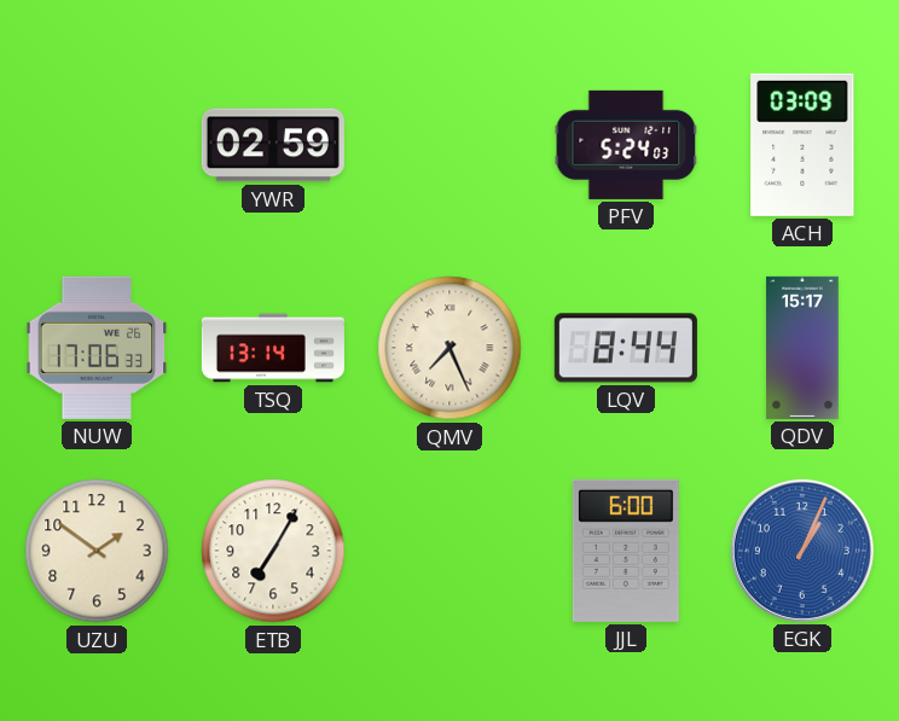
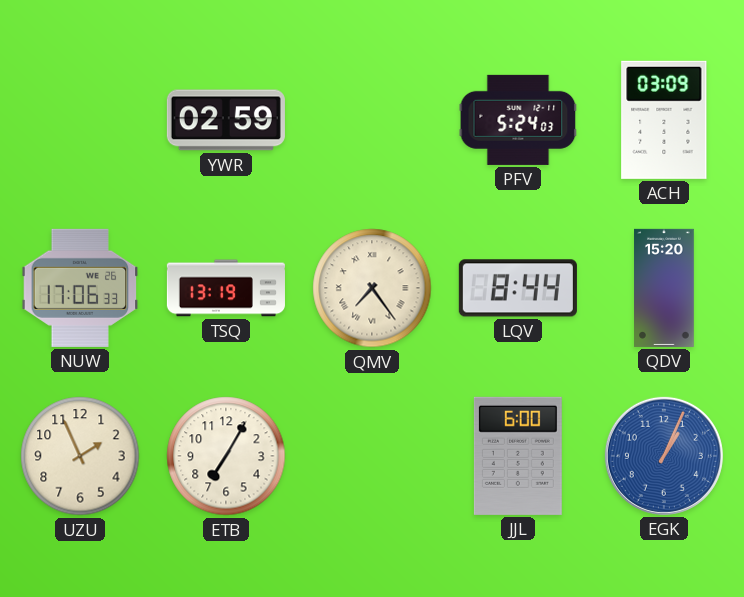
TSQ: 13:14 -> 13:19 (226, 288)
QMV: 7:26 -> 7:24 (372, 288)
QDV: 15:17 -> 15:20 (664, 288)
UZU: 1:51 -> 1:56 (80, 456)
